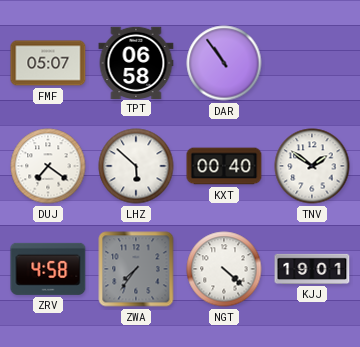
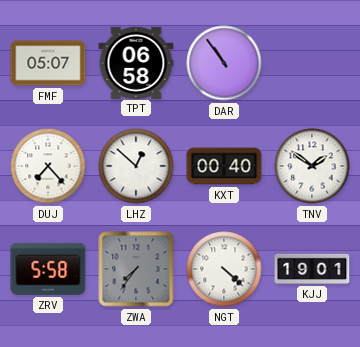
DUJ: 7:21 -> 7:23 (48, 166)
LHZ: 5:52 -> 12:52 (136, 166)
ZRV: 4:58 -> 5:58 (48, 269)
